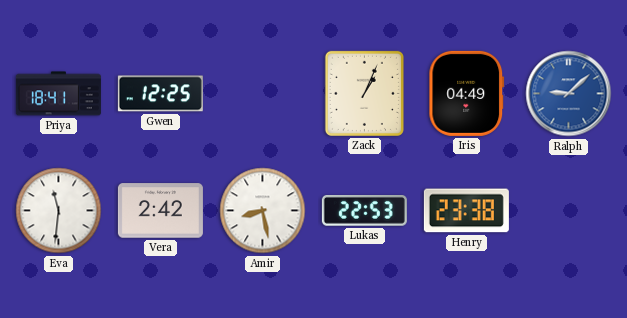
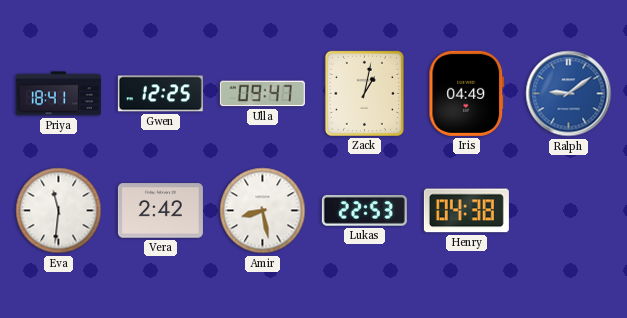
Ulla: none -> 09:47 (262, 94)
Zack: 1:04 -> 1:02 (364, 93)
Ralph: 9:08 -> 9:09 (569, 94)
Henry: 23:38 -> 04:38 (466, 211)
